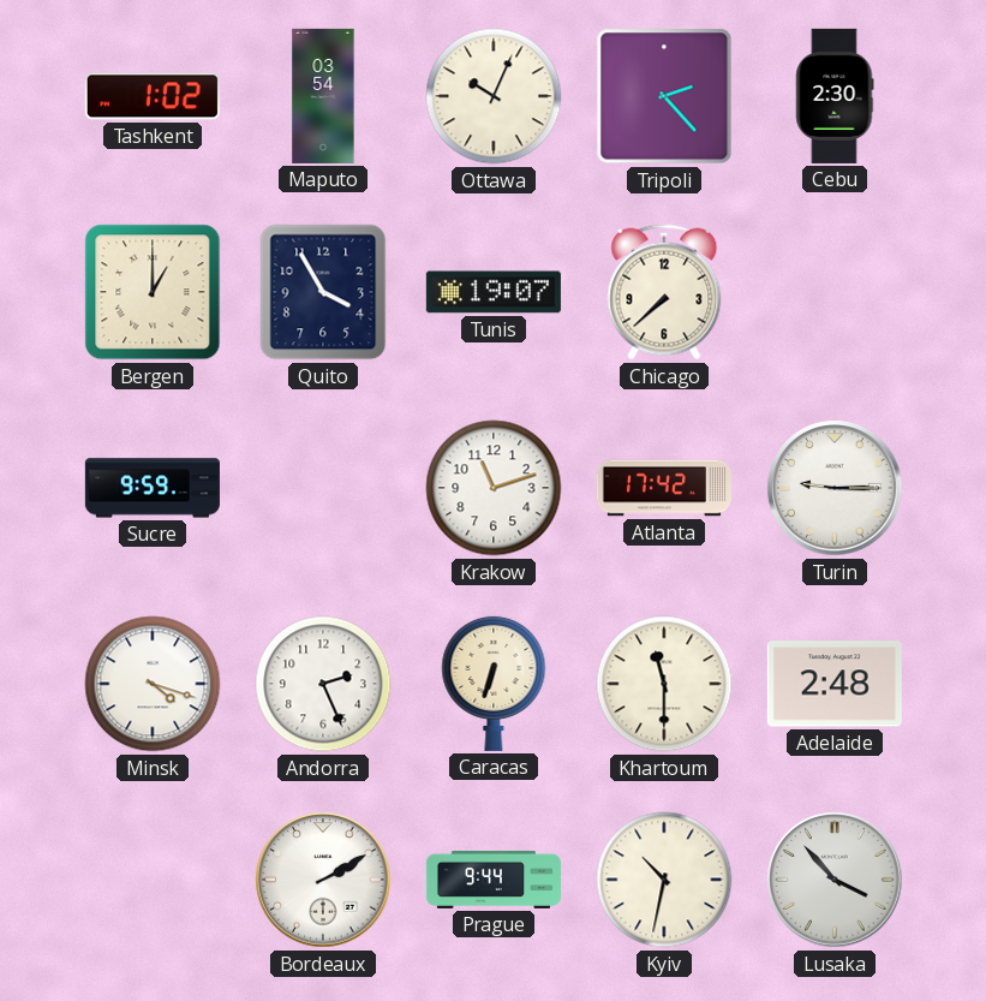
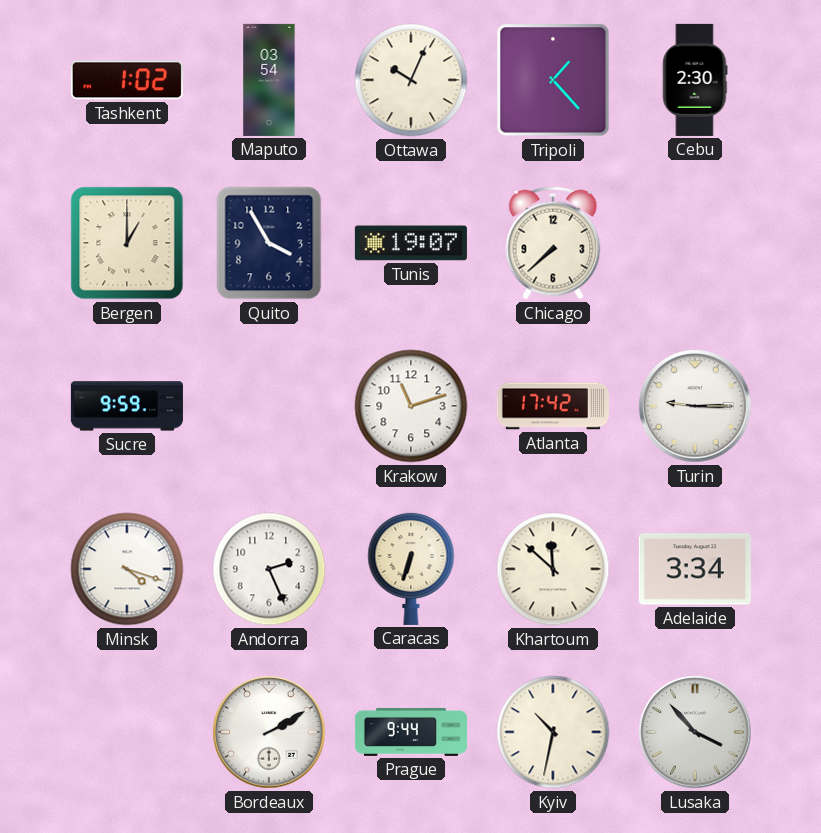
Tripoli: 2:23 -> 1:23 (553, 80)
Khartoum: 11:30 -> 11:52 (553, 569)
Adelaide: 2:48 -> 3:34 (695, 569)
